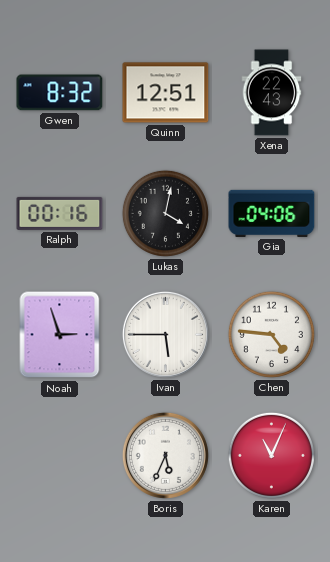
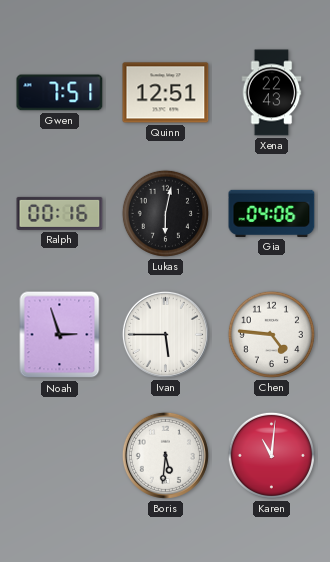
Gwen: 8:32 -> 7:51 (60, 93)
Lukas: 4:02 -> 6:02 (165, 213)
Boris: 5:34 -> 5:31 (165, 455)
Karen: 11:04 -> 11:01 (271, 455)
